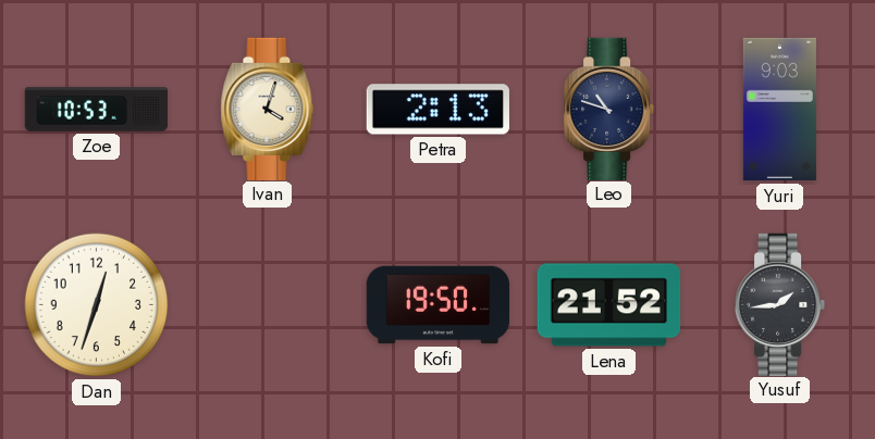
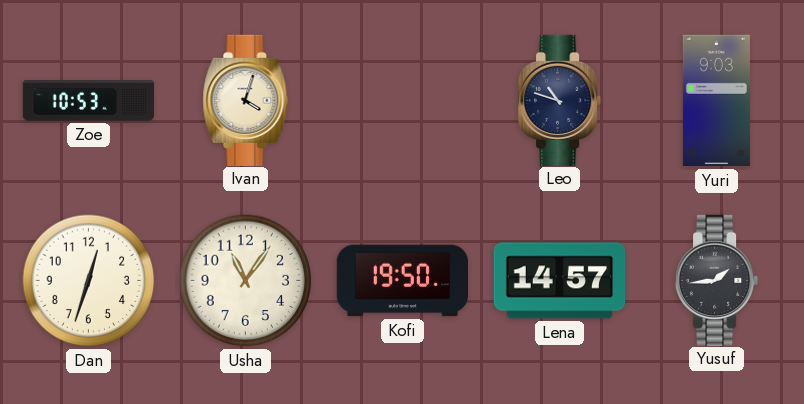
Petra: 2:13 -> none (437, 110)
Usha: none -> 11:06 (246, 281)
Lena: 21:52 -> 14:57 (560, 281)
